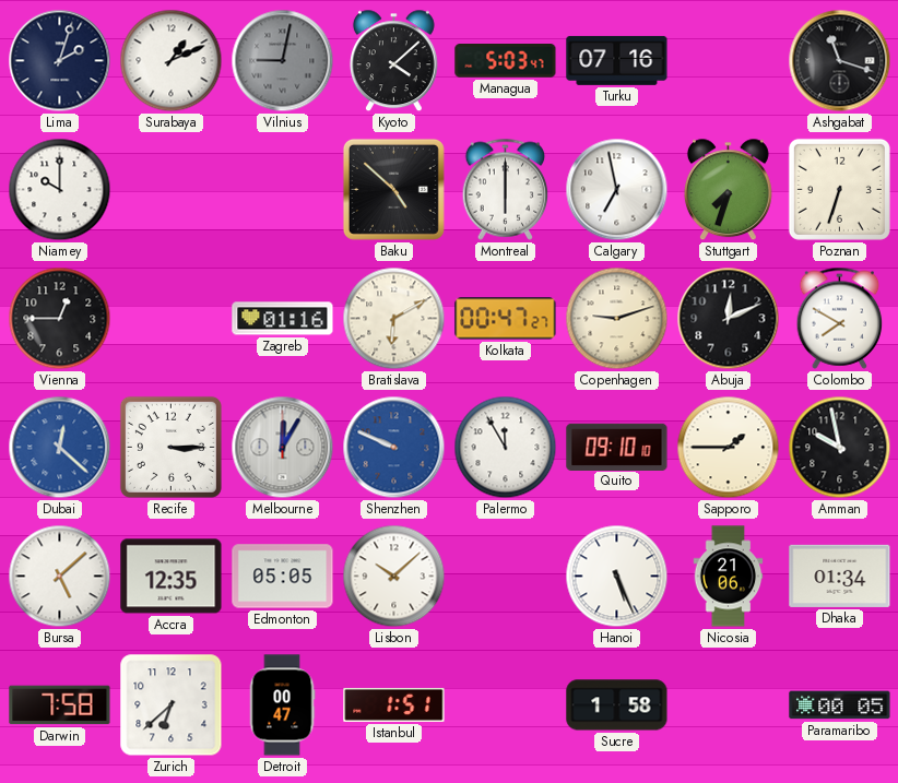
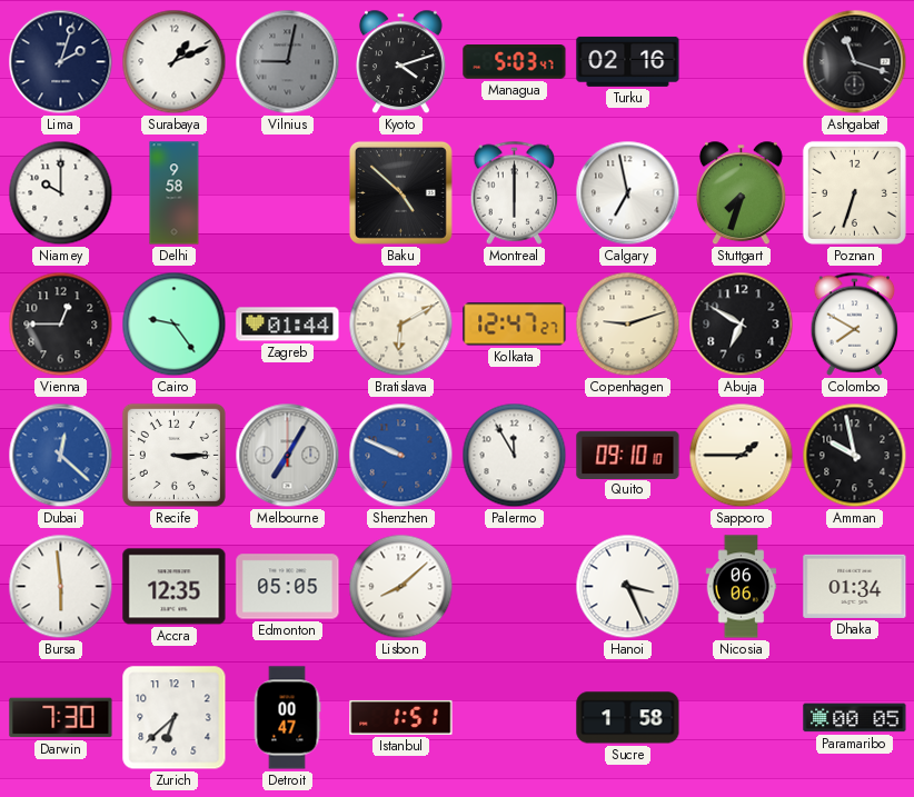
Kyoto: 4:08 -> 4:12 (400, 62)
Turku: 07:16 -> 02:16 (628, 61)
Delhi: none -> 9:58 (175, 193)
Cairo: none -> 9:24 (175, 325)
Zagreb: 01:16 -> 01:44 (288, 325)
Kolkata: 00:47 -> 12:47 (515, 325)
Abuja: 12:11 -> 6:50 (742, 325)
Melbourne: 12:05 -> 7:05 (288, 456)
Bursa: 5:08 -> 5:59 (61, 587)
Lisbon: 10:08 -> 8:08 (401, 587)
Hanoi: 5:26 -> 3:26 (628, 587)
Nicosia: 21:06 -> 06:06 (742, 587)
Darwin: 7:58 -> 7:30 (61, 718)
